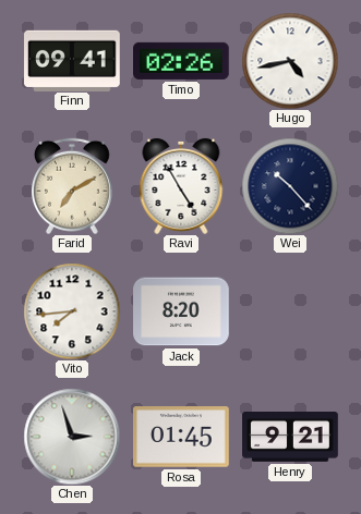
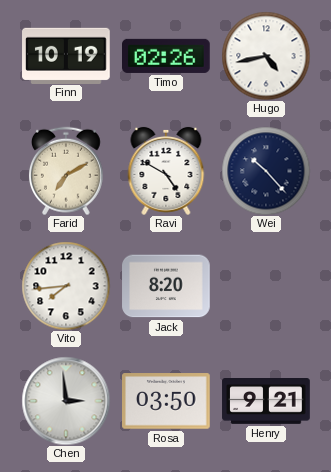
Finn: 09:41 -> 10:19 (66, 55)
Ravi: 4:55 -> 4:50 (166, 171)
Chen: 2:57 -> 2:59 (66, 401)
Rosa: 01:45 -> 03:50 (167, 401)
